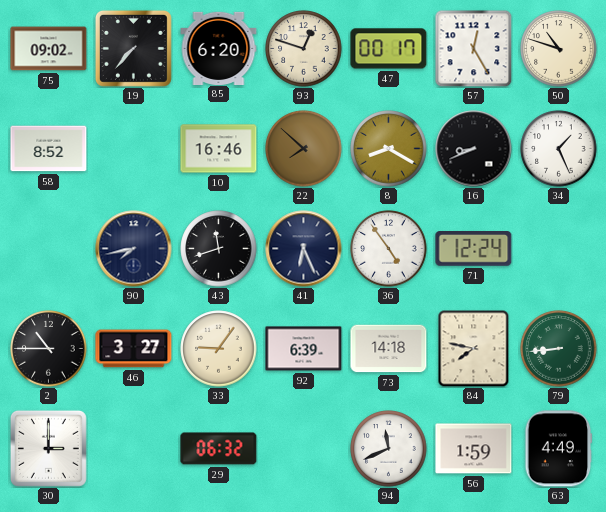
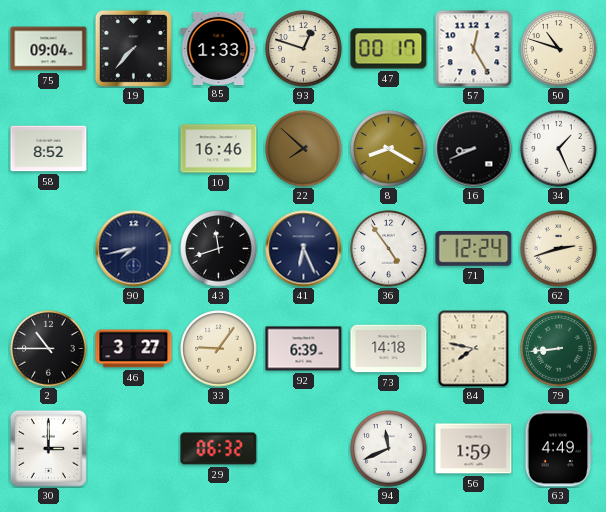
75: 09:02 -> 09:04 (49, 49)
85: 6:20 -> 1:33 (219, 48)
62: none -> 2:42 (559, 249)
